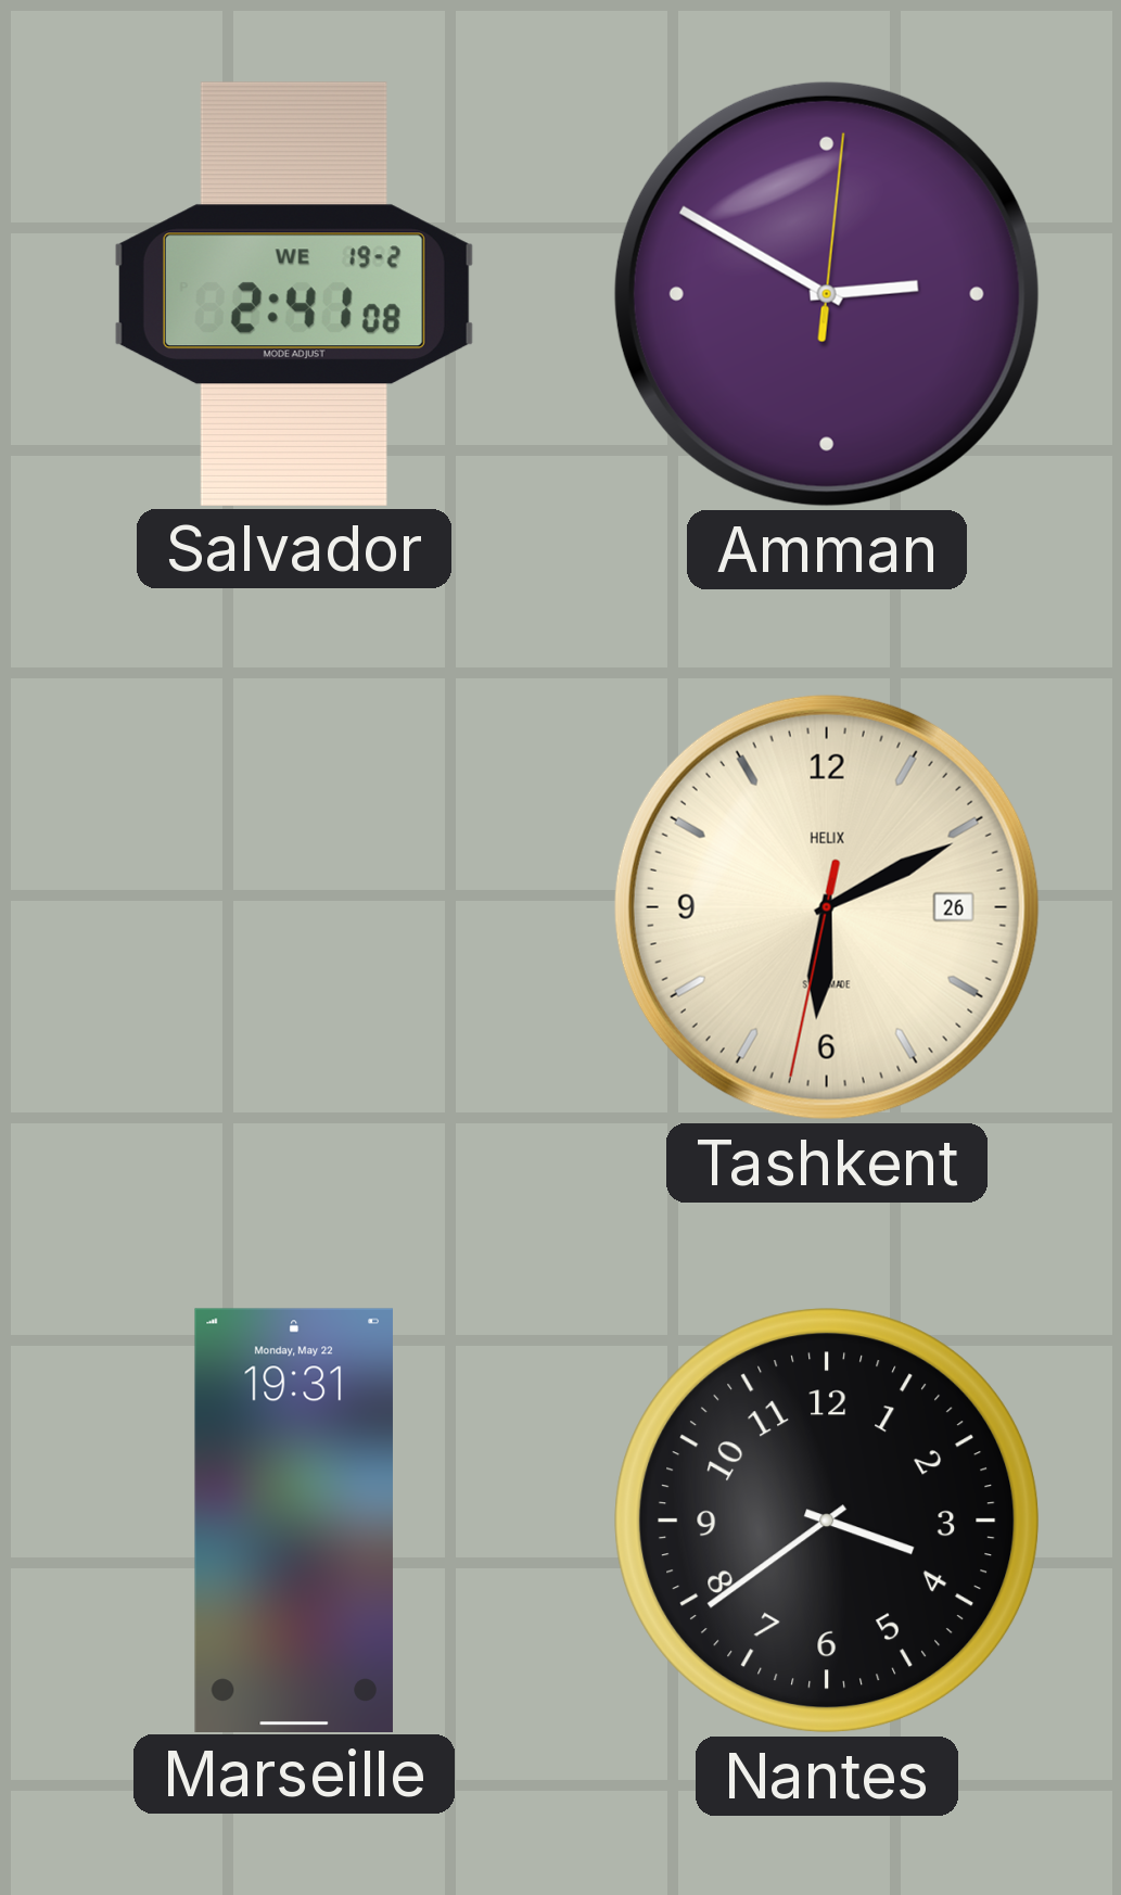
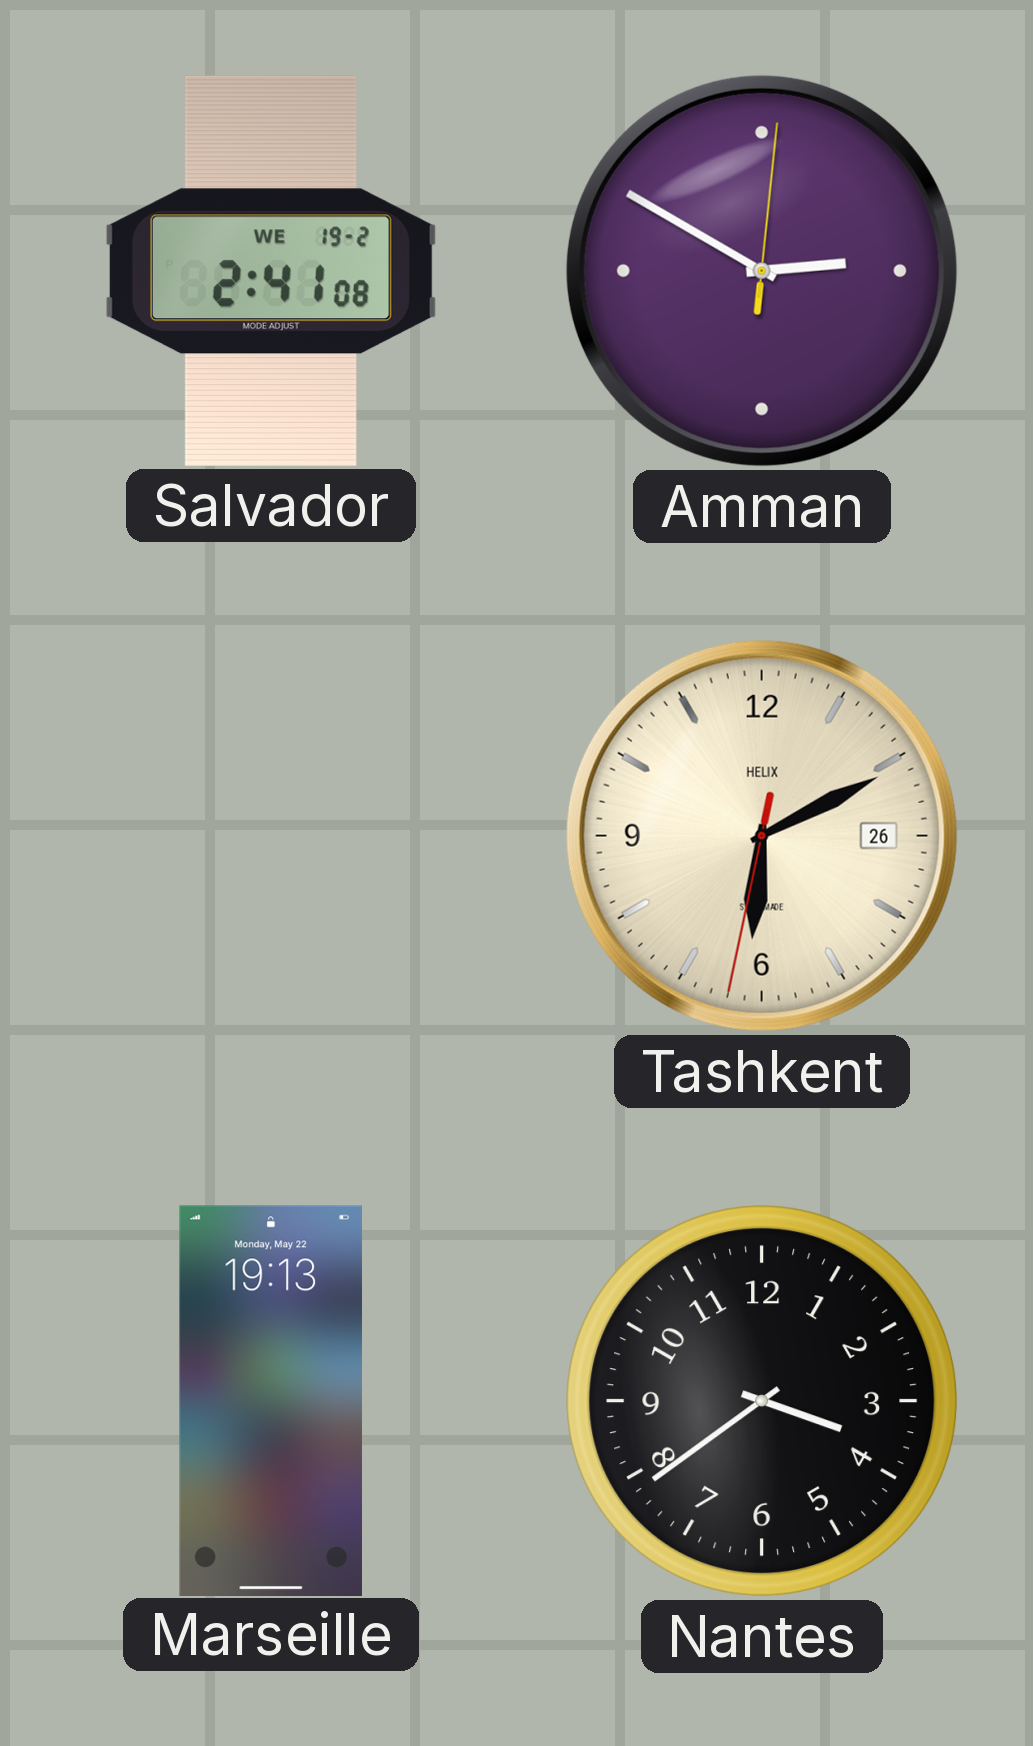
Marseille: 19:31 -> 19:13 (271, 1400)
